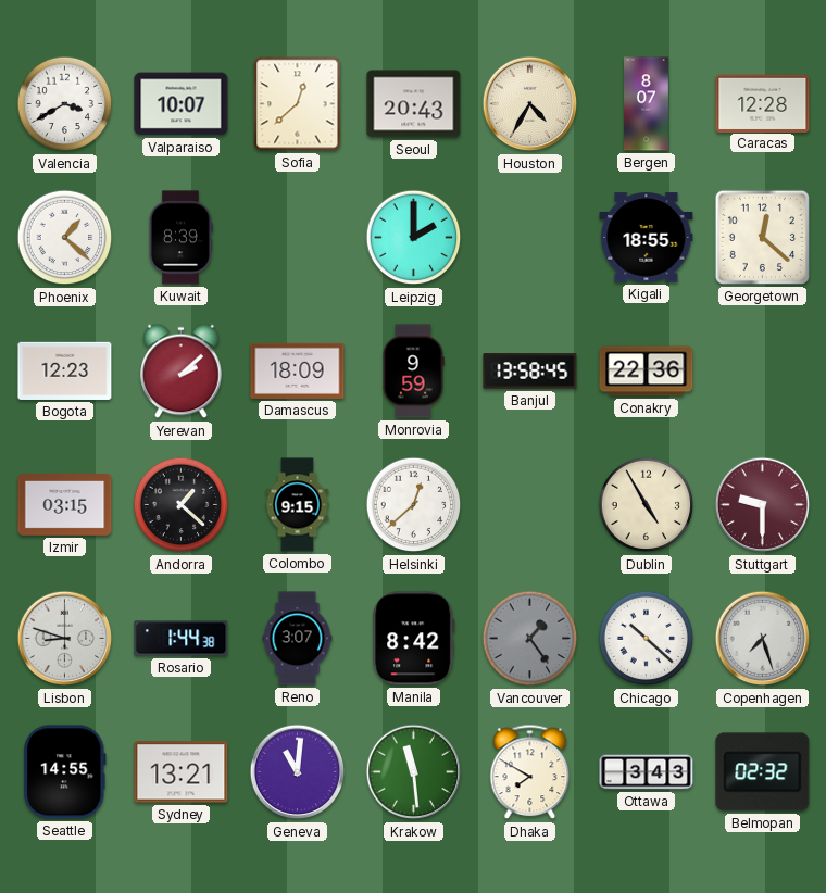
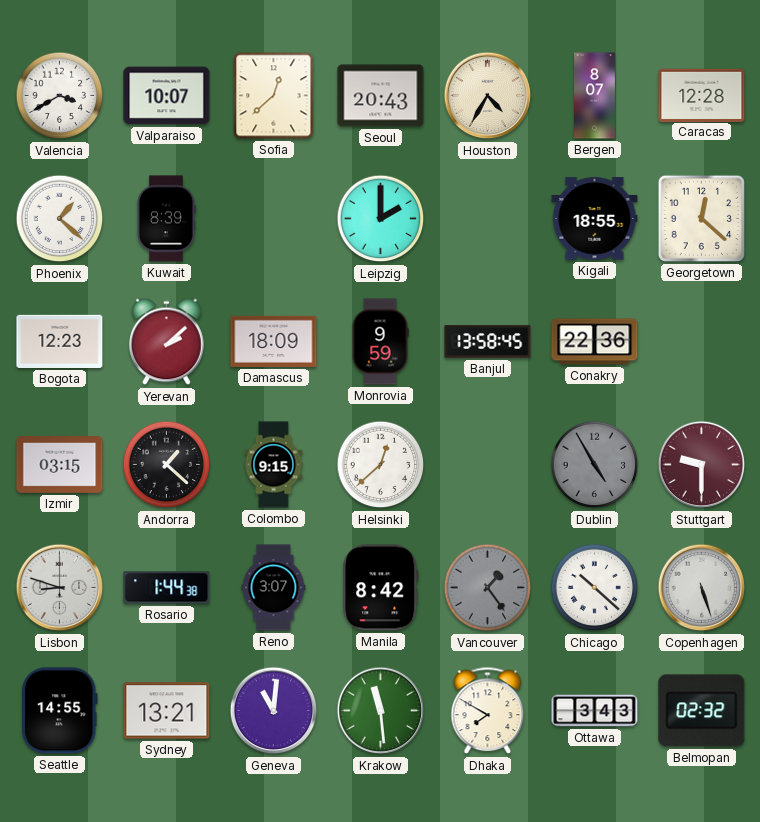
Dublin dial: cream -> grey (595, 465)
Copenhagen: 7:27 -> 5:27 (702, 588)
